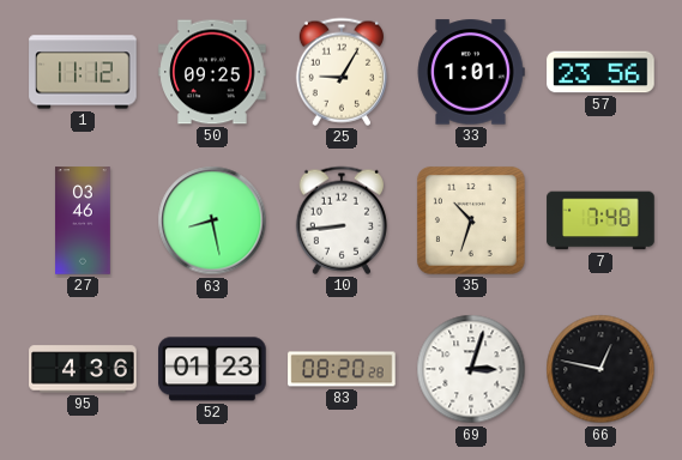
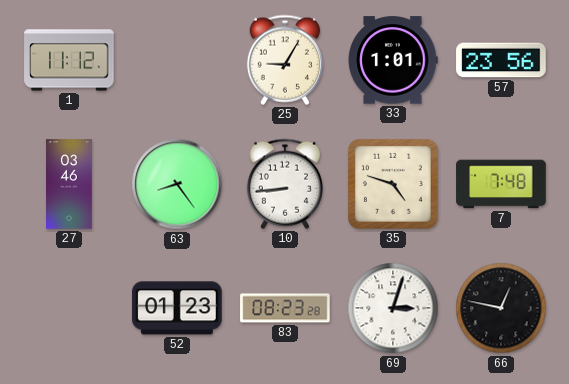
50: 09:25 -> none (212, 72)
63: 8:28 -> 8:24 (177, 184)
35: 10:33 -> 4:48 (393, 184)
95: 4:36 -> none (83, 369)
83: 08:20 -> 08:23 (285, 308)
